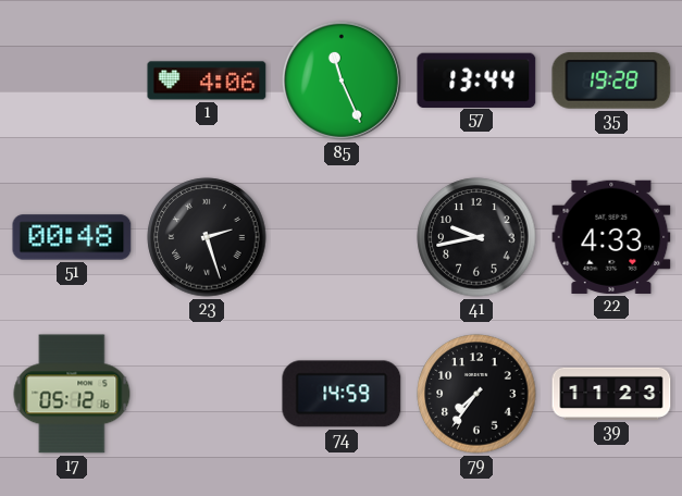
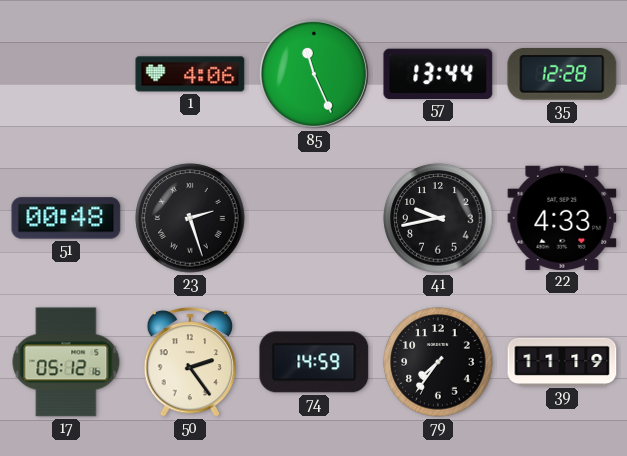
35: 19:28 -> 12:28 (562, 75)
50: none -> 2:24 (190, 362)
39: 11:23 -> 11:19 (562, 362)
